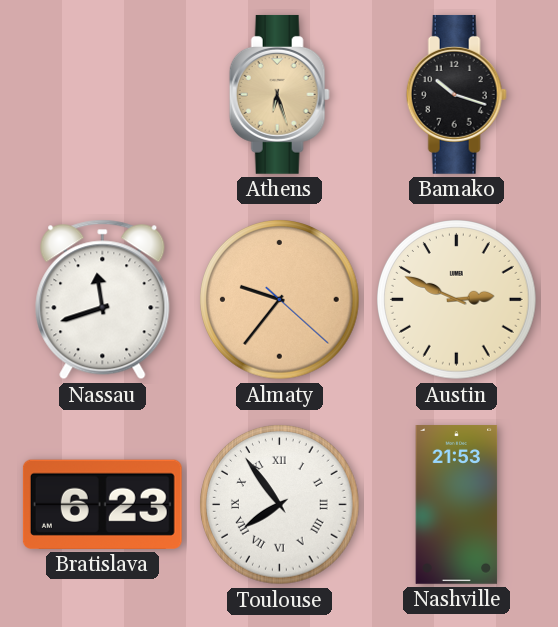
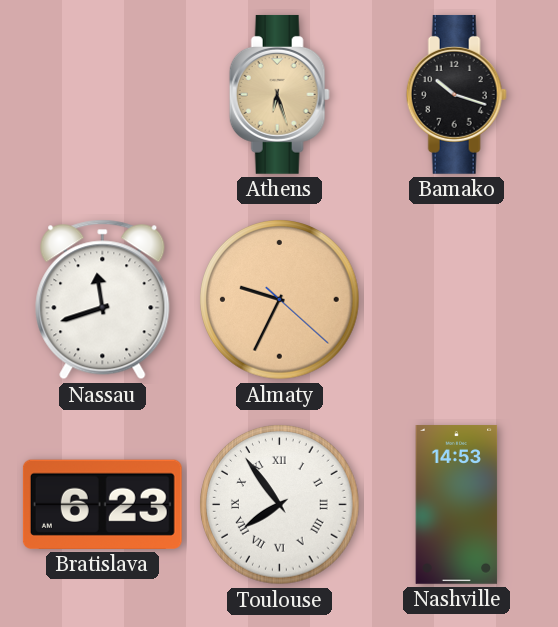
Almaty: 9:36 -> 9:34 (280, 300)
Austin: 2:49 -> none (457, 300)
Nashville: 21:53 -> 14:53 (457, 505)
